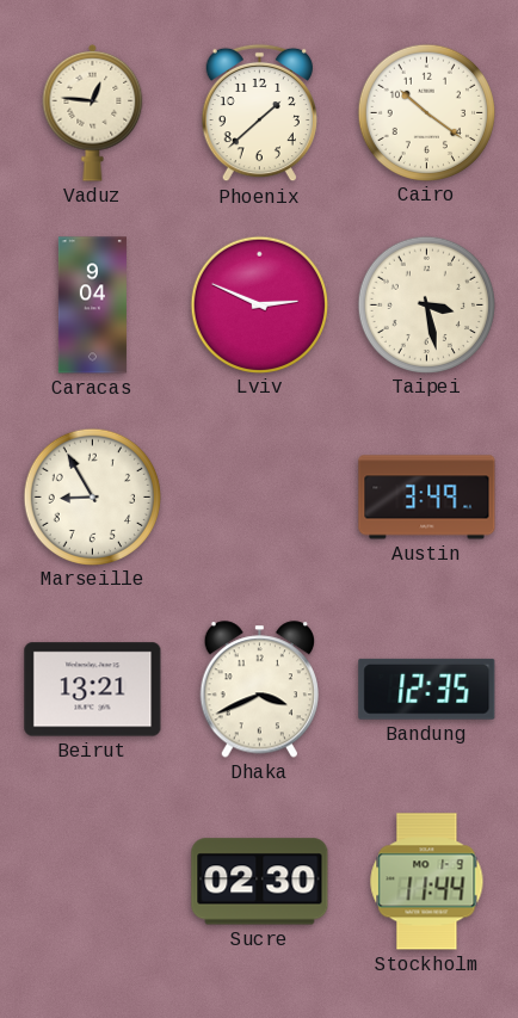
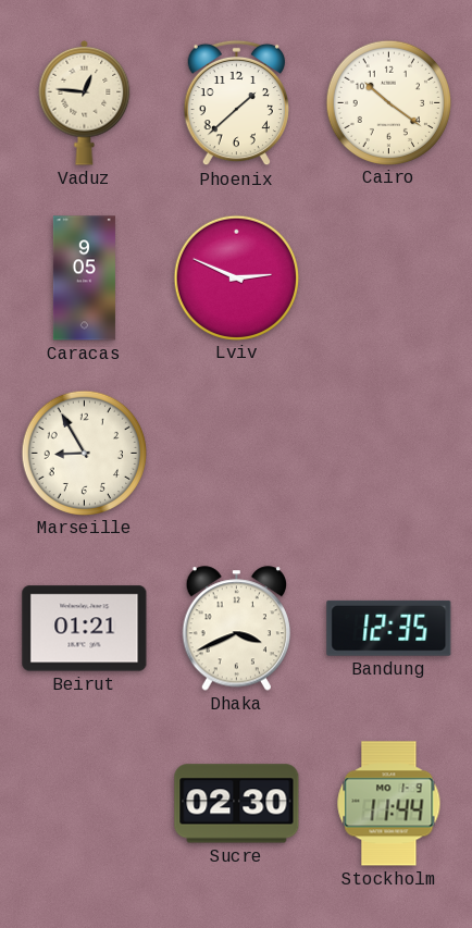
Caracas: 9:04 -> 9:05 (84, 279)
Taipei: 3:28 -> none (426, 304)
Austin: 3:49 -> none (427, 498)
Beirut: 13:21 -> 01:21 (85, 629)
